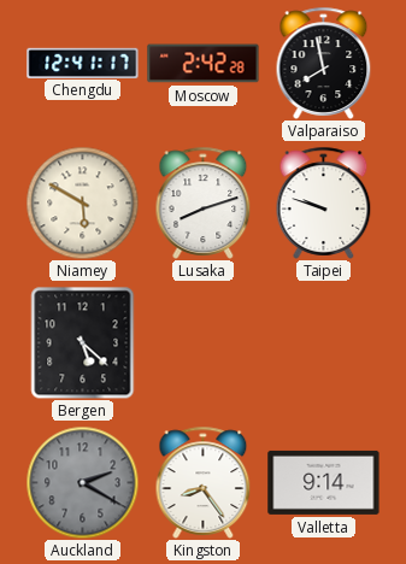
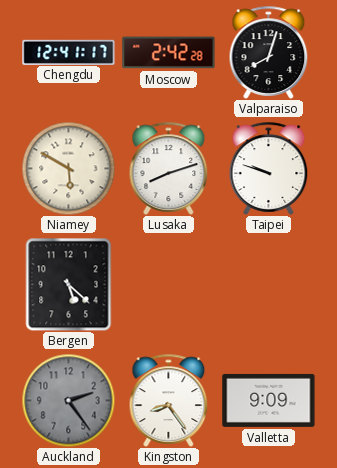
Valparaiso: 7:58 -> 8:03 (269, 52)
Auckland: 2:20 -> 2:24 (68, 400)
Valletta: 9:14 -> 9:09 (269, 400)
